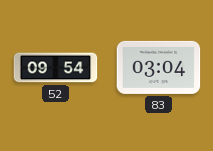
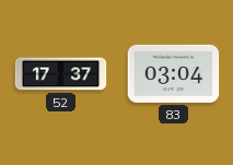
52: 09:54 -> 17:37 (61, 74)
